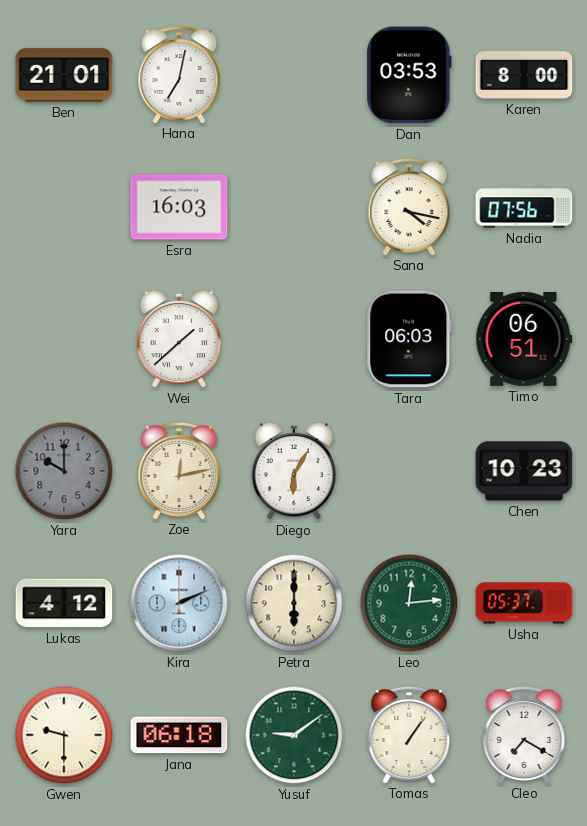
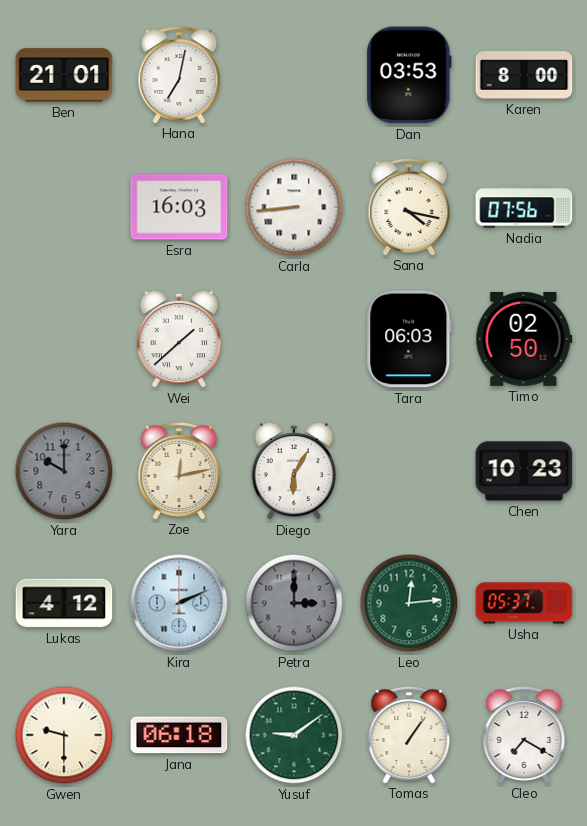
Carla: none -> 8:44 (294, 207)
Timo: 06:51 -> 02:50 (524, 339)
Petra: 6:00 -> 3:00 (294, 603)
Petra dial: cream -> grey (294, 603)
